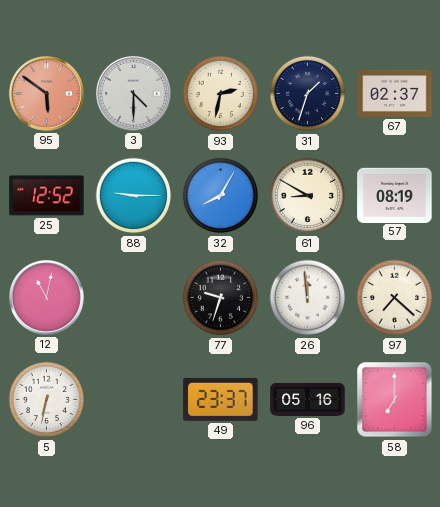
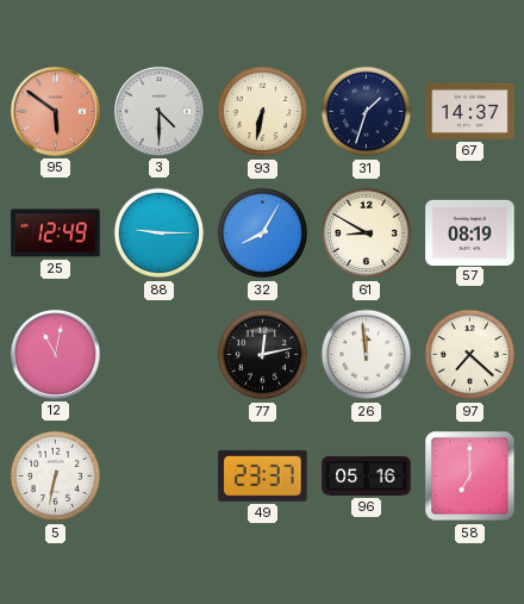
93: 2:32 -> 6:32 (263, 112)
67: 02:37 -> 14:37 (470, 111)
25: 12:52 -> 12:49 (56, 233)
77: 9:33 -> 12:13 (263, 355)
